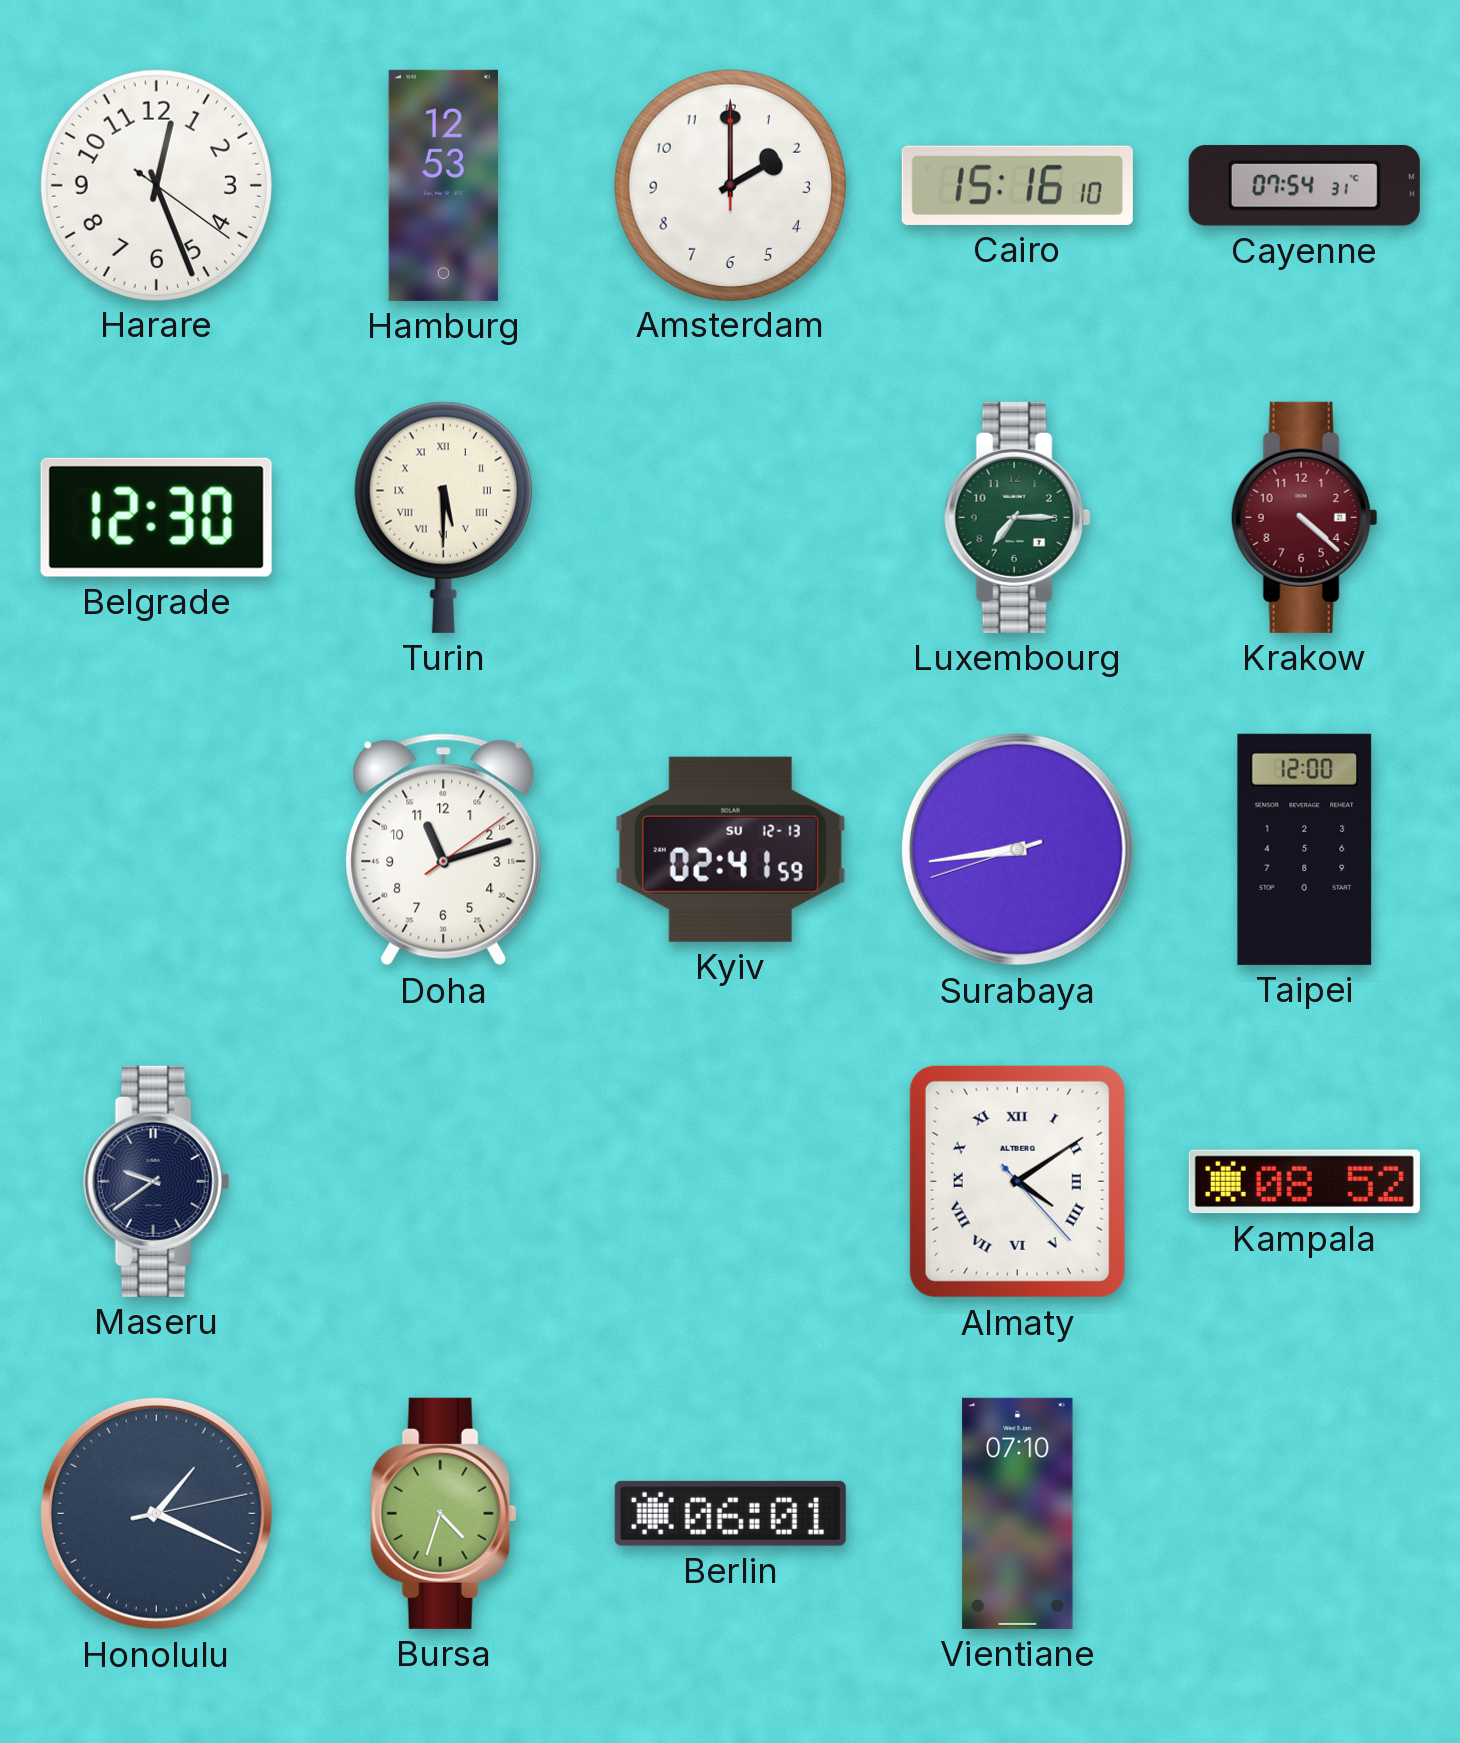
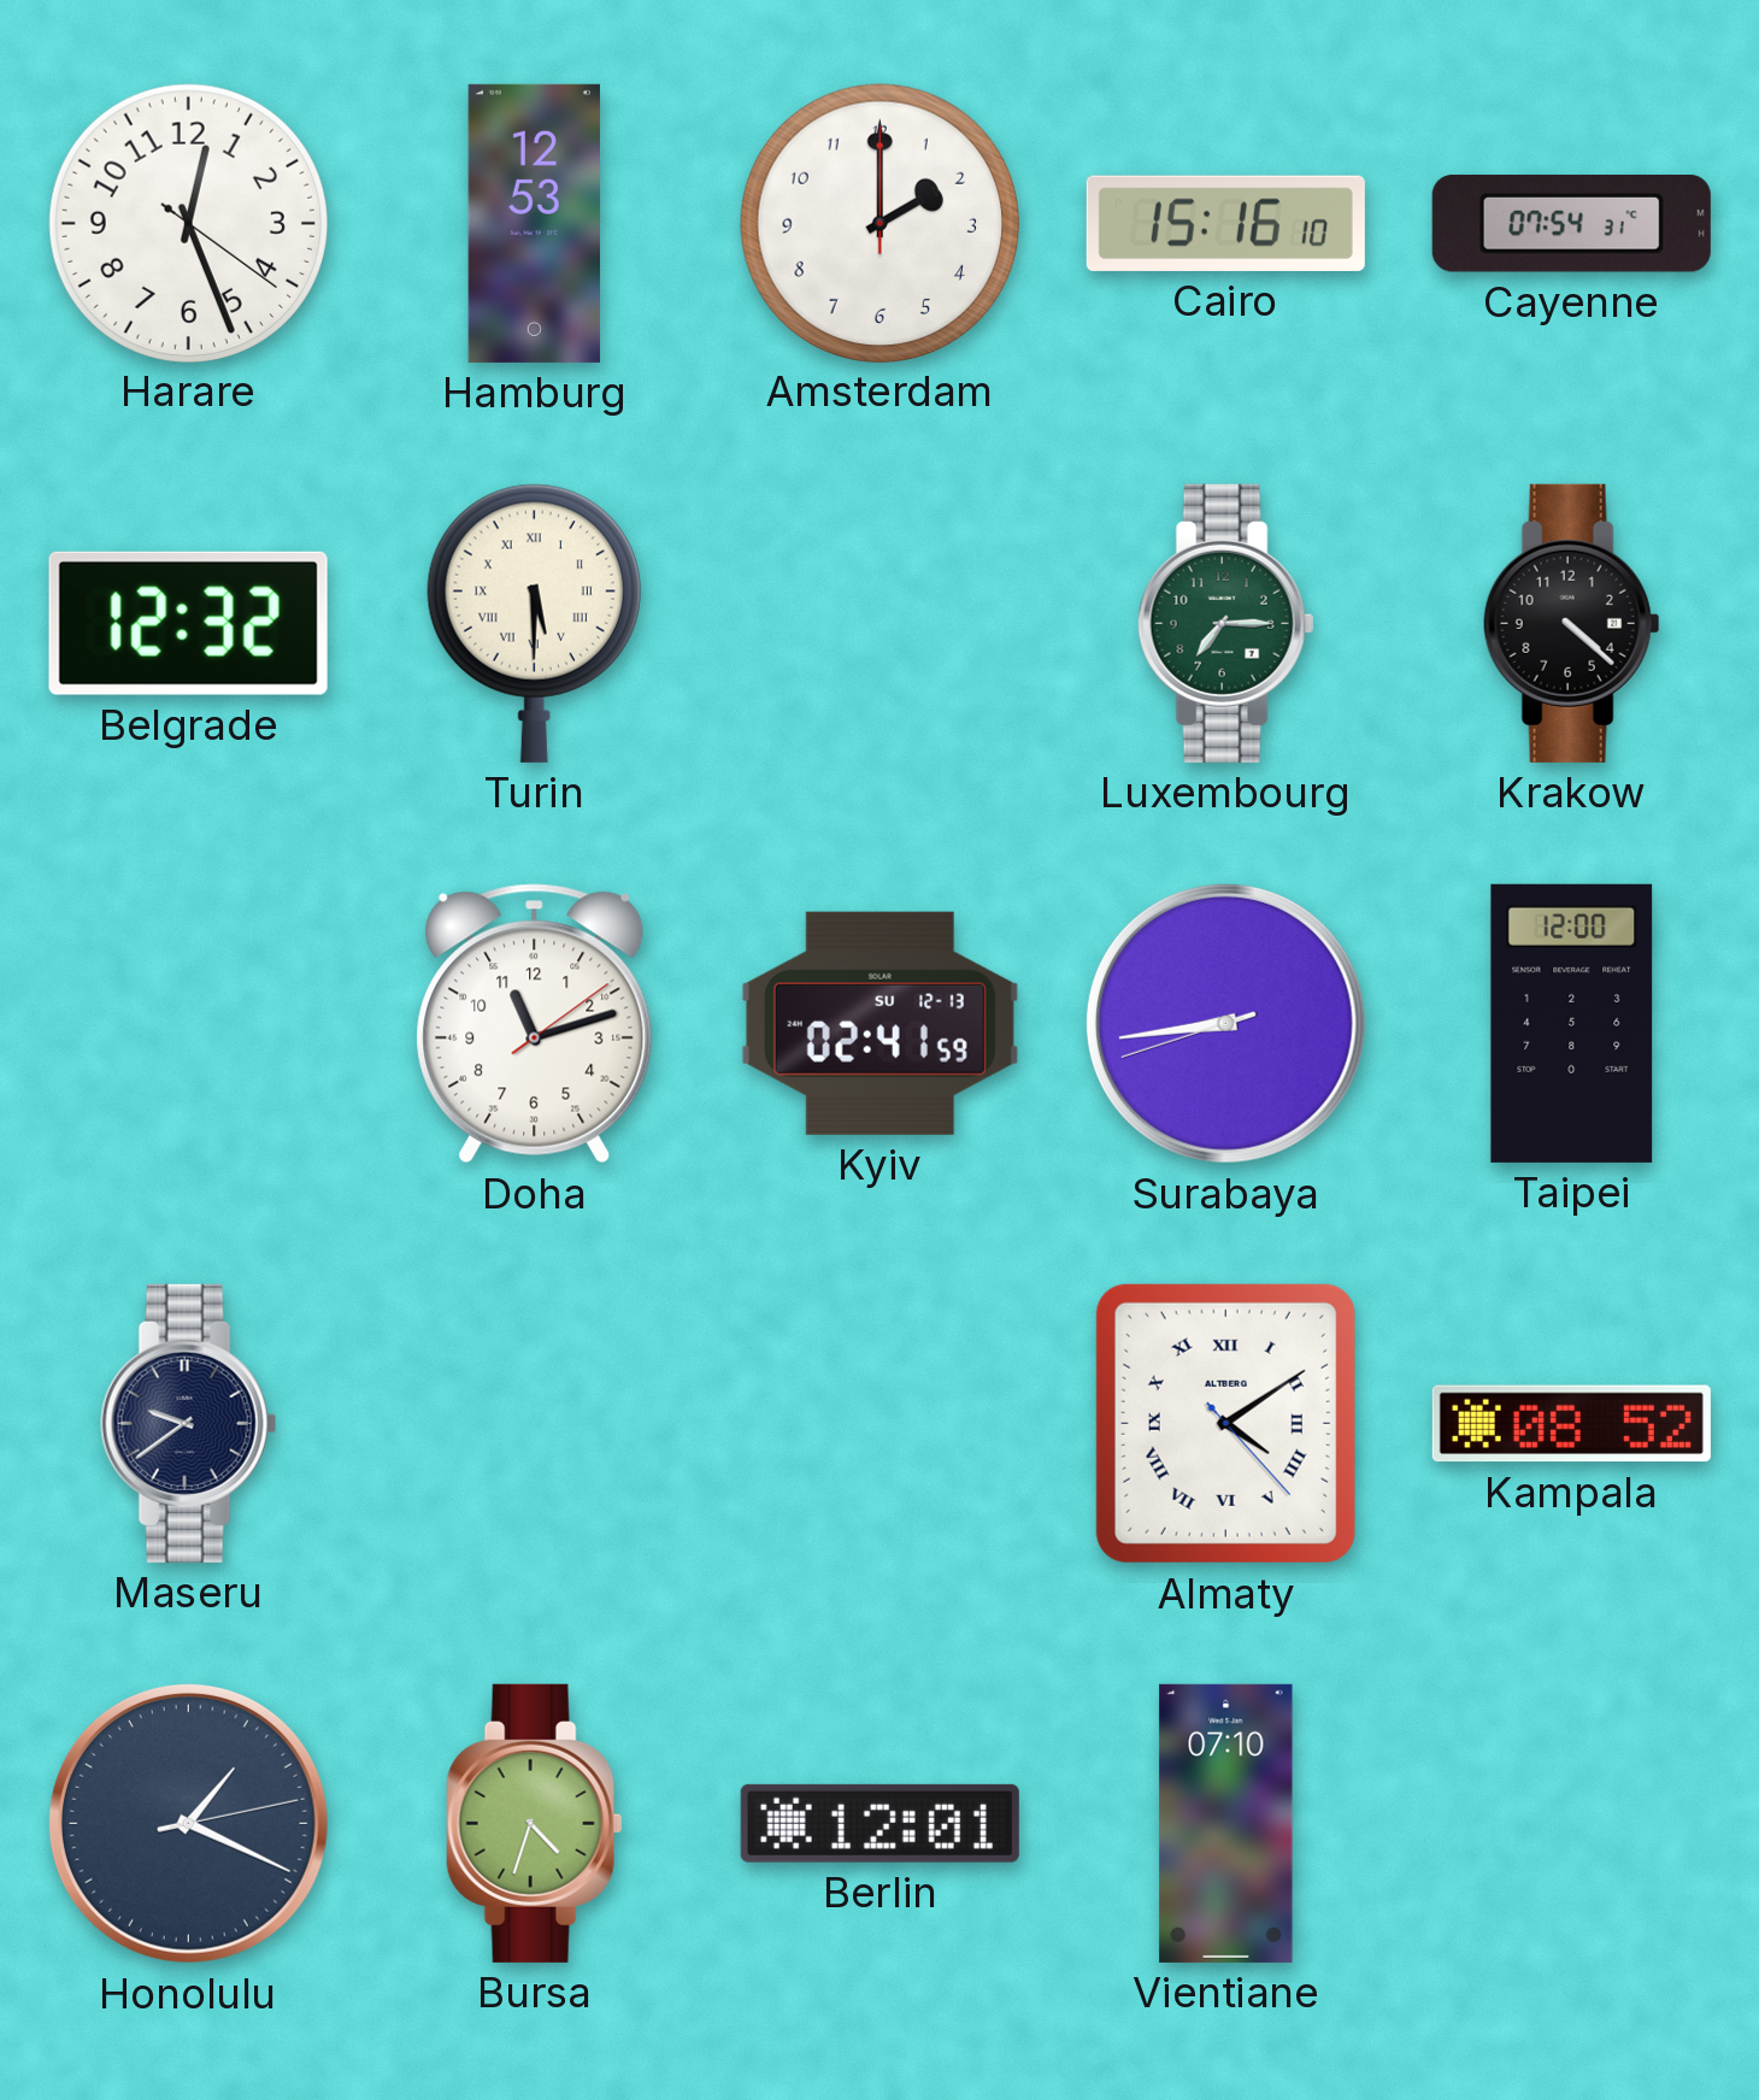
Belgrade: 12:30 -> 12:32 (188, 623)
Krakow dial: burgundy -> black (1572, 623)
Berlin: 06:01 -> 12:01 (879, 1823)
